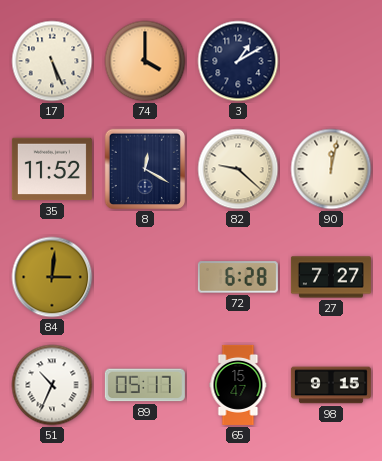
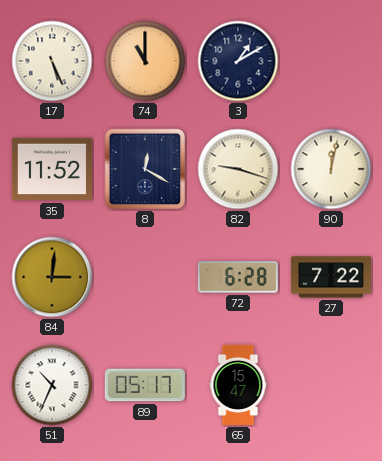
74: 4:00 -> 11:00 (145, 61)
82: 9:22 -> 9:18 (238, 169)
27: 7:27 -> 7:22 (331, 277)
98: 9:15 -> none (331, 385)
